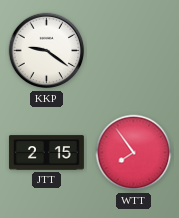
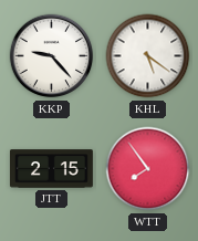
KKP: 9:21 -> 9:23 (52, 56)
KHL: none -> 5:21 (148, 56)
